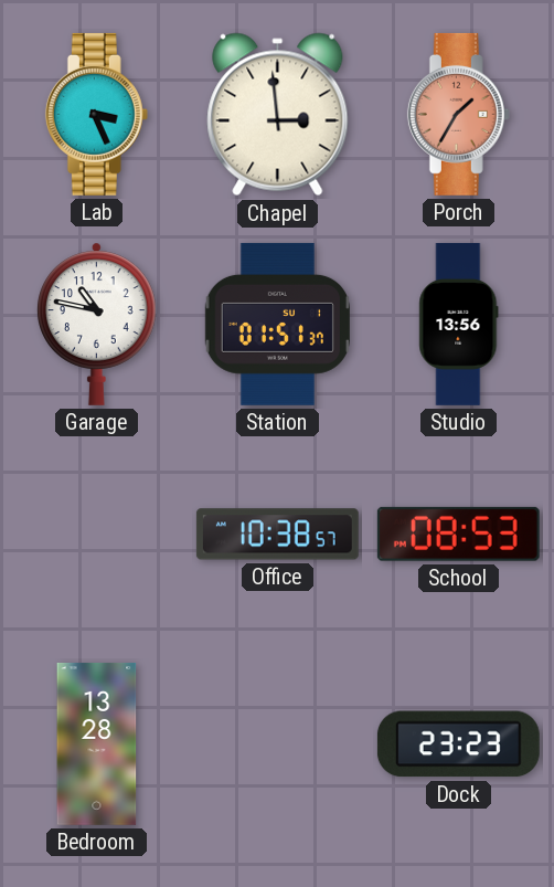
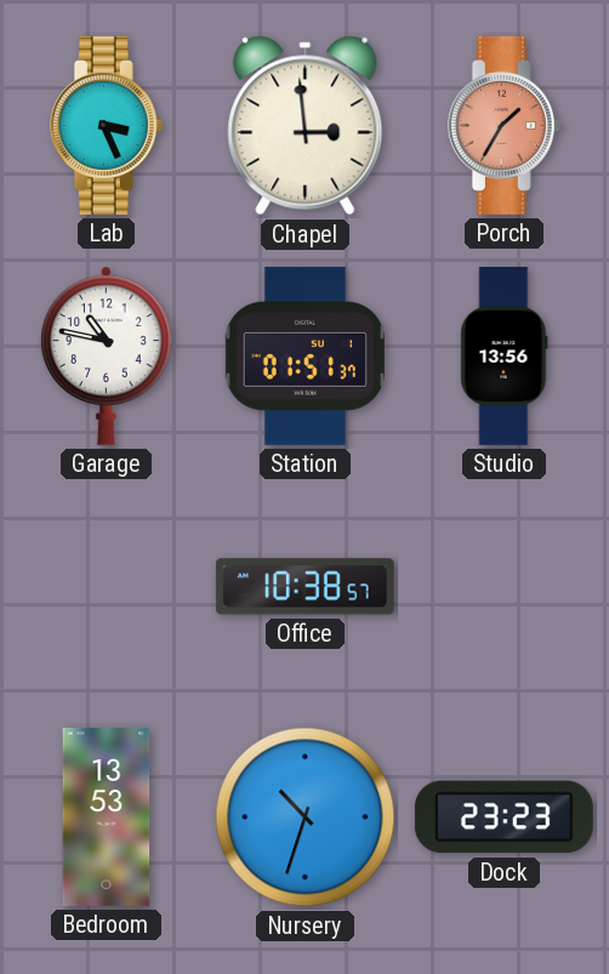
School: 08:53 -> none (458, 534)
Bedroom: 13:28 -> 13:53 (107, 816)
Nursery: none -> 10:33 (306, 818)
